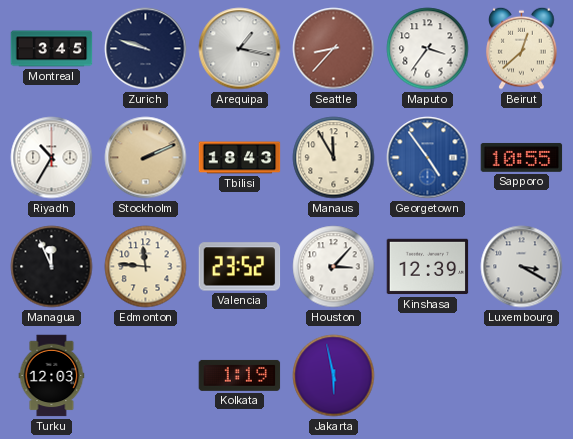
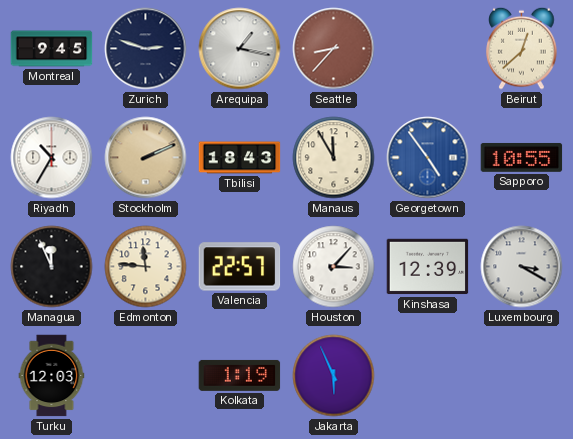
Montreal: 3:45 -> 9:45 (52, 49)
Zurich: 9:48 -> 2:48 (146, 49)
Maputo: 3:36 -> none (428, 49)
Valencia: 23:52 -> 22:57 (240, 267)
Jakarta: 5:58 -> 5:56 (334, 376)
